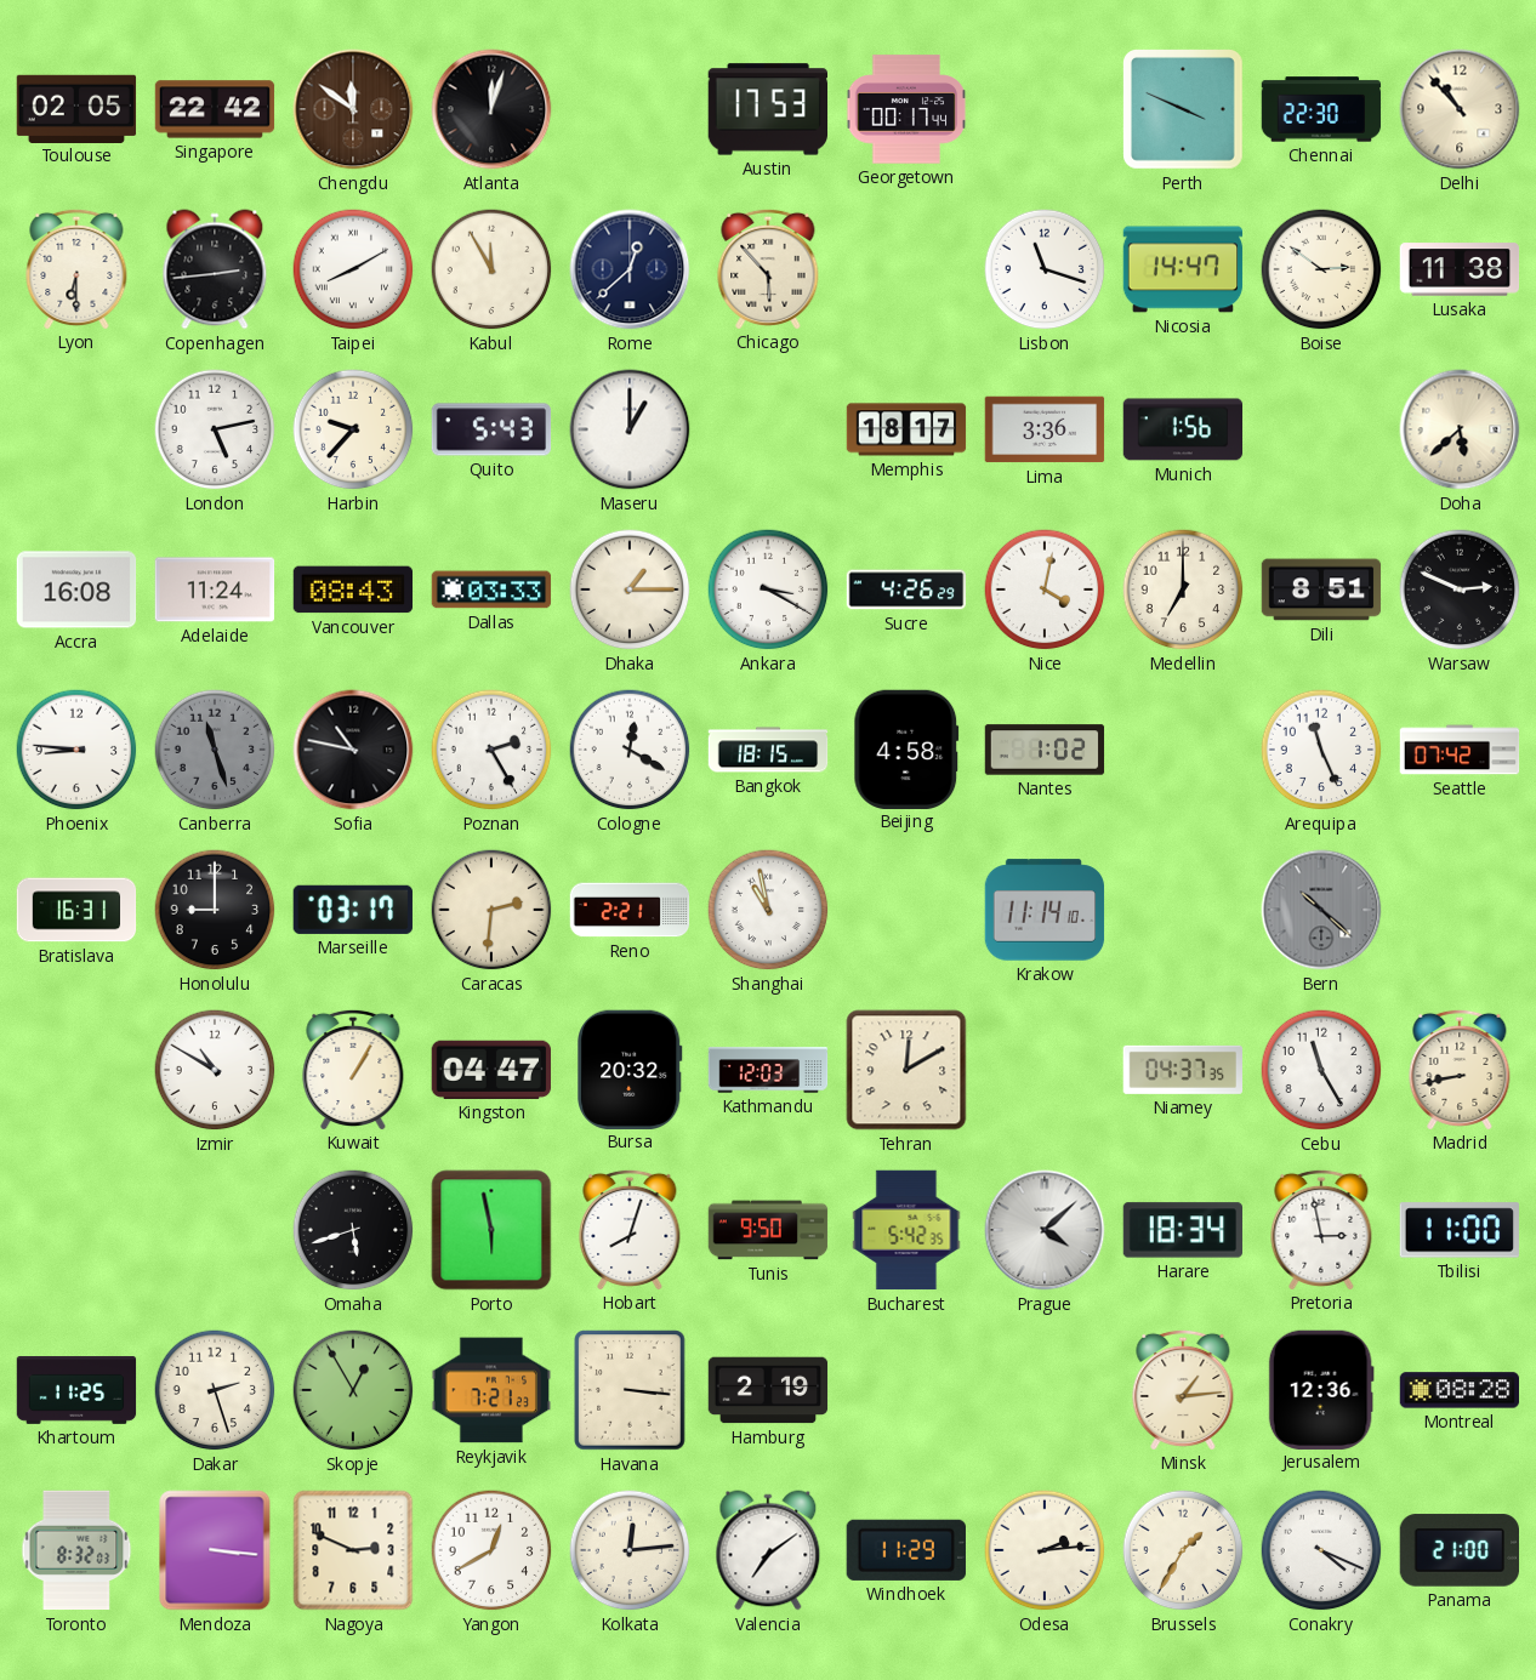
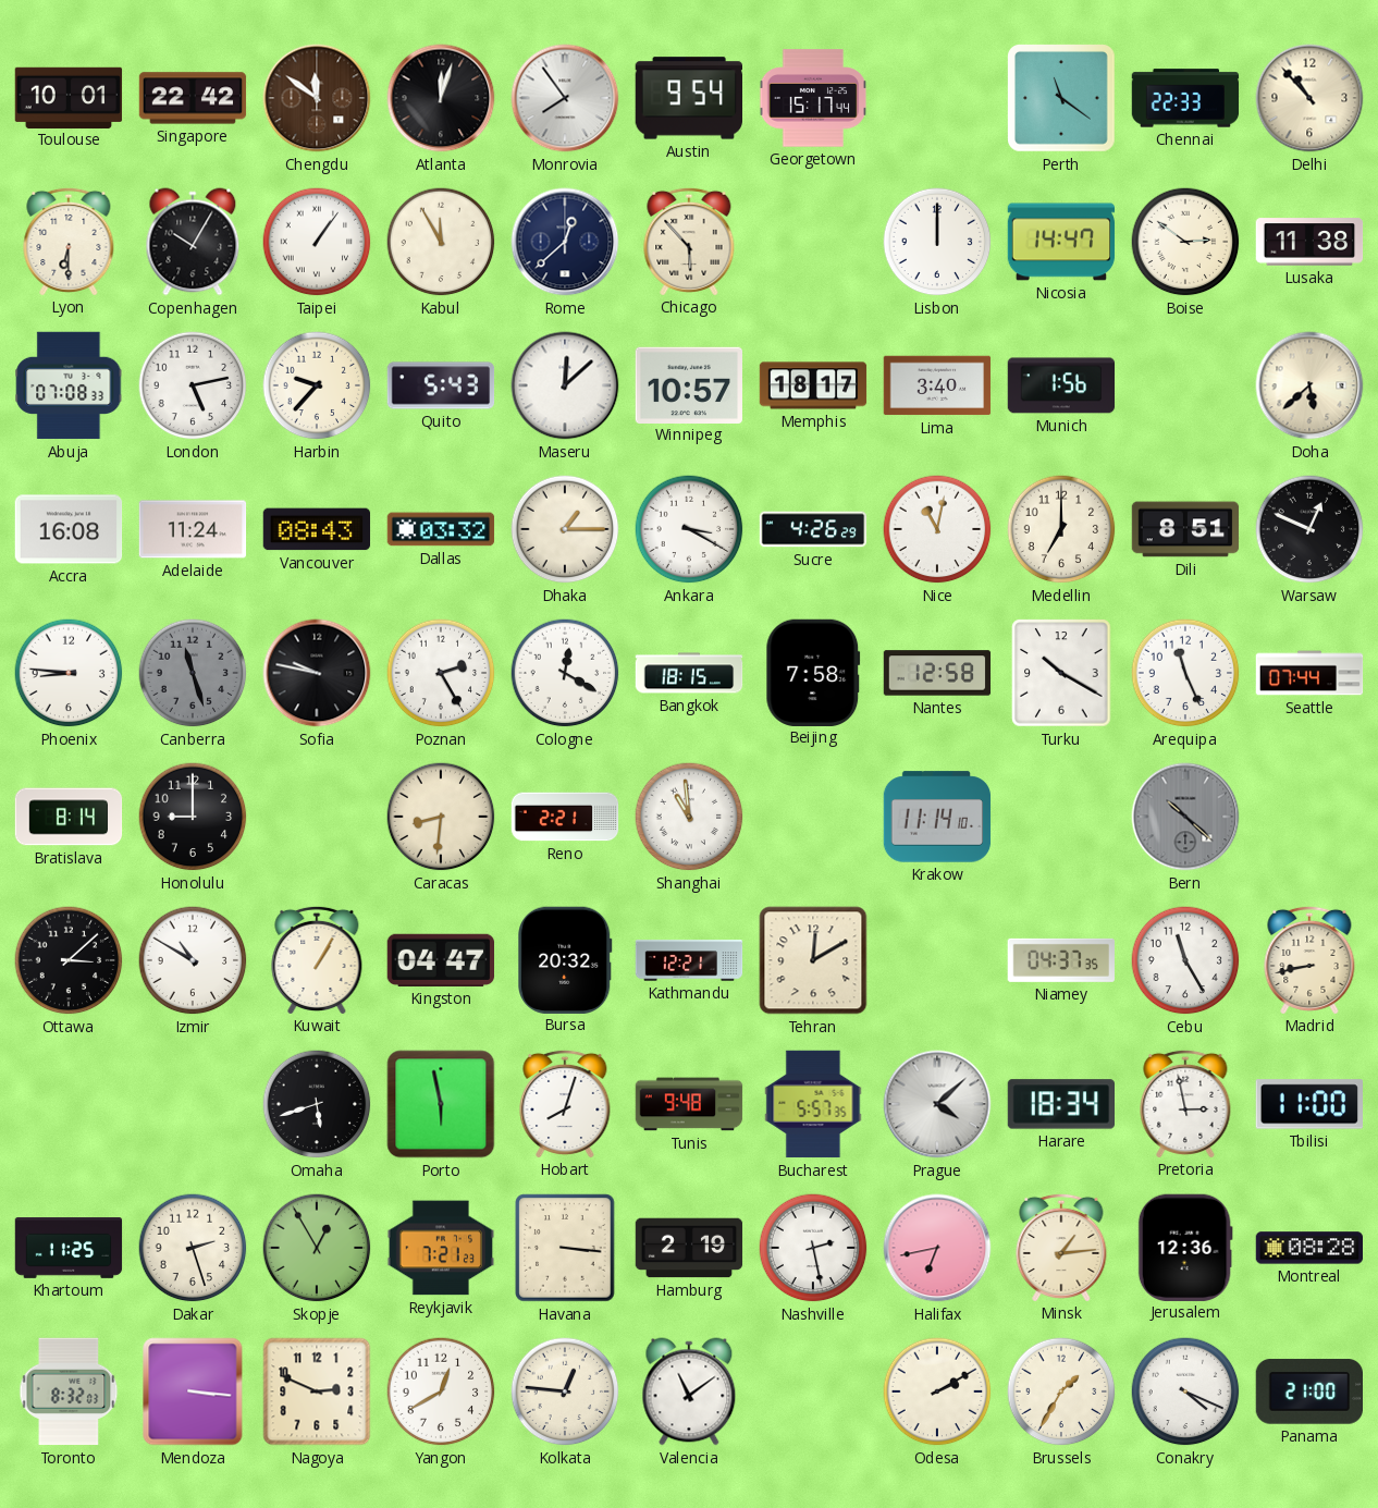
Toulouse: 02:05 -> 10:01 (69, 97)
Monrovia: none -> 7:54 (565, 98)
Austin: 17:53 -> 9:54 (688, 98)
Georgetown: 00:17 -> 15:17 (813, 98)
Perth: 3:49 -> 11:21 (1062, 99)
Chennai: 22:30 -> 22:33 (1185, 98)
Copenhagen: 2:44 -> 10:05 (193, 242)
Taipei: 8:10 -> 1:06 (317, 242)
Lisbon: 11:18 -> 12:00 (937, 242)
Abuja: none -> 07:08 (69, 385)
Maseru: 1:00 -> 12:08 (565, 385)
Winnipeg: none -> 10:57 (689, 384)
Lima: 3:36 -> 3:40 (937, 385)
Dallas: 03:33 -> 03:32 (441, 529)
Nice: 4:02 -> 11:02 (937, 529)
Warsaw: 2:49 -> 12:49 (1309, 529)
Sofia: 10:47 -> 9:47 (317, 673)
Beijing: 4:58 -> 7:58 (813, 672)
Nantes: 1:02 -> 12:58 (937, 673)
Turku: none -> 10:20 (1061, 673)
Seattle: 07:42 -> 07:44 (1309, 673)
Bratislava: 16:31 -> 8:14 (69, 817)
Marseille: 03:17 -> none (353, 910)
Caracas: 2:31 -> 8:31 (441, 817)
Shanghai: 10:58 -> 10:59 (689, 817)
Ottawa: none -> 3:08 (69, 960)
Kathmandu: 12:03 -> 12:21 (689, 960)
Tunis: 9:50 -> 9:48 (689, 1104)
Bucharest: 5:42 -> 5:57 (813, 1104)
Nashville: none -> 2:28 (813, 1248)
Halifax: none -> 6:43 (937, 1248)
Kolkata: 12:14 -> 12:46 (565, 1391)
Valencia: 7:09 -> 11:09 (689, 1391)
Windhoek: 11:29 -> none (906, 1550)
Odesa: 2:14 -> 2:10 (937, 1391)
